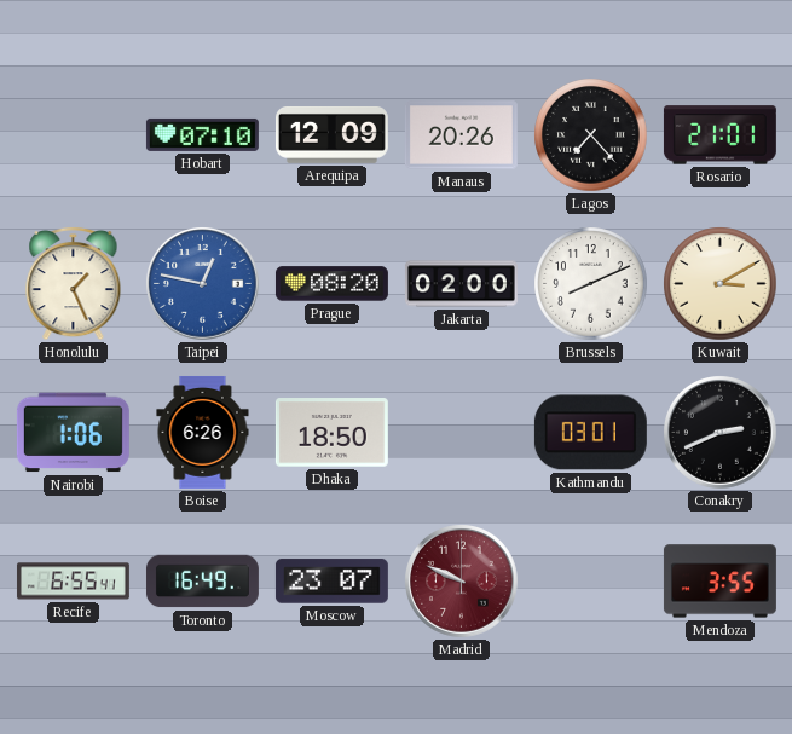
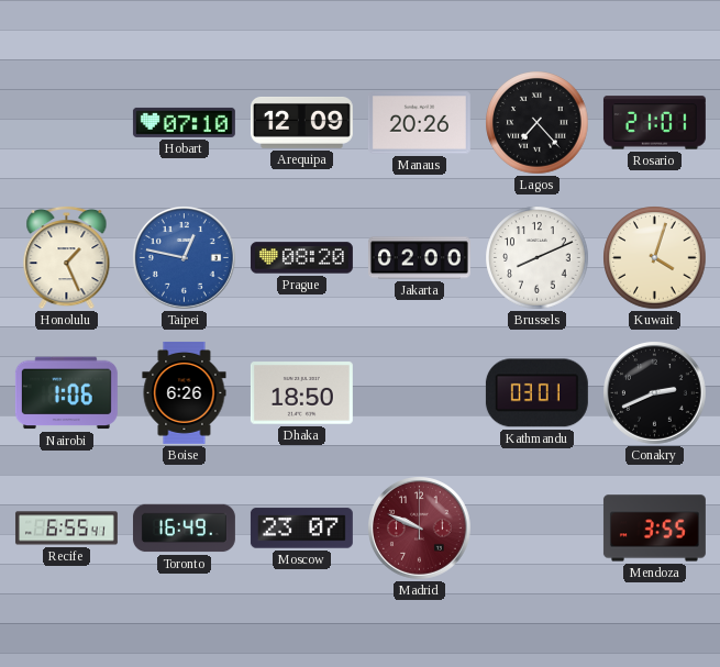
Kuwait: 3:10 -> 4:03 (655, 258)
